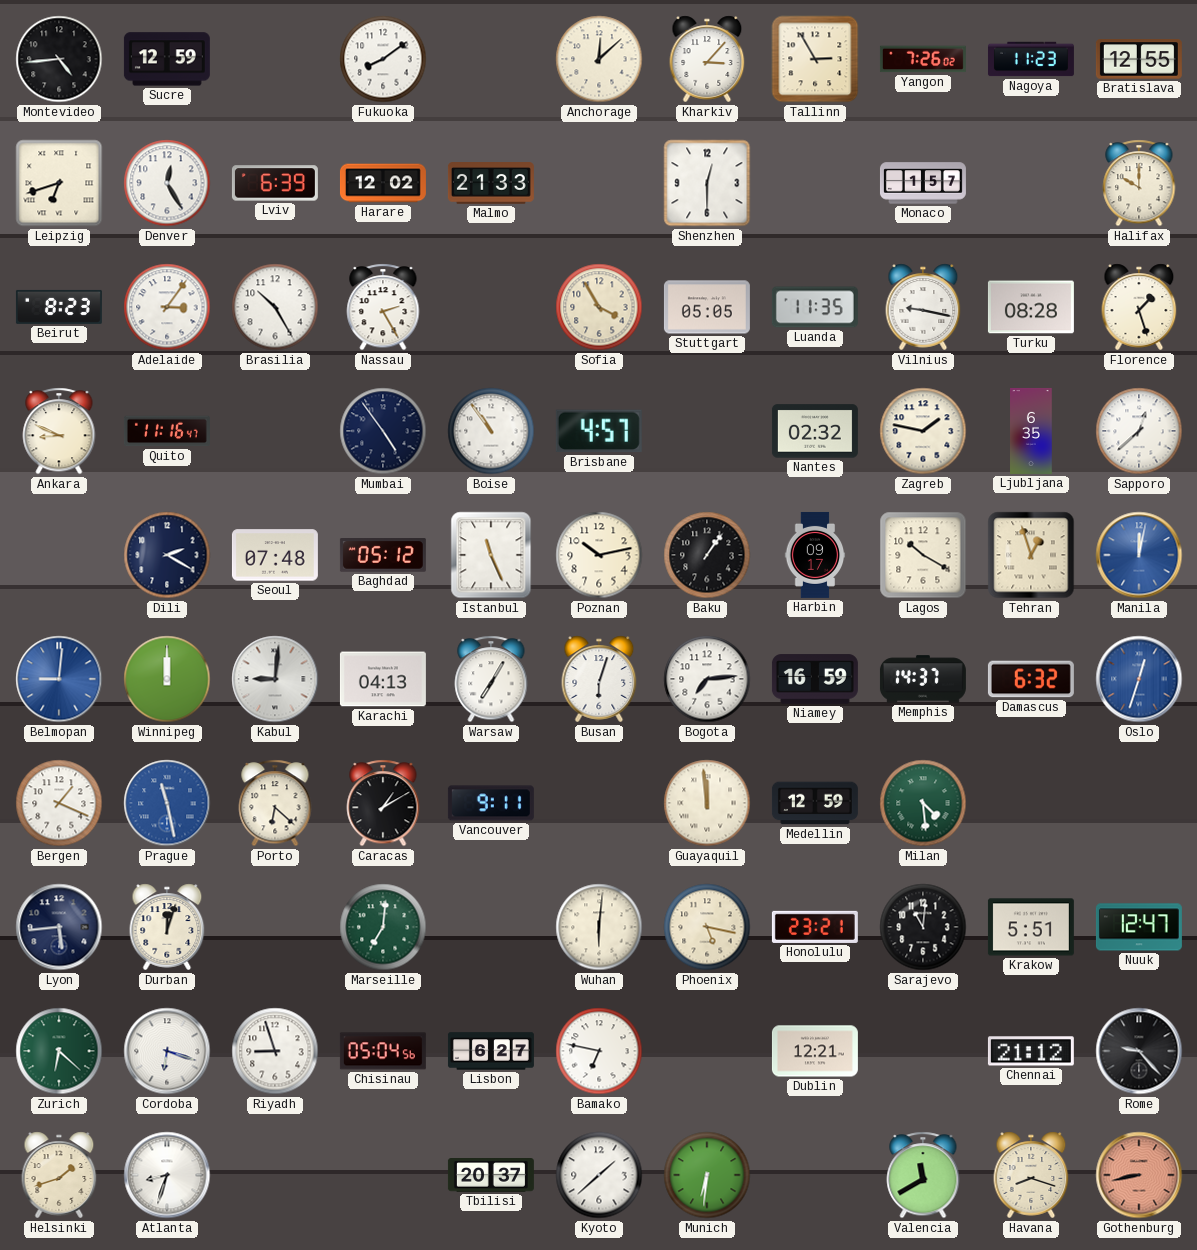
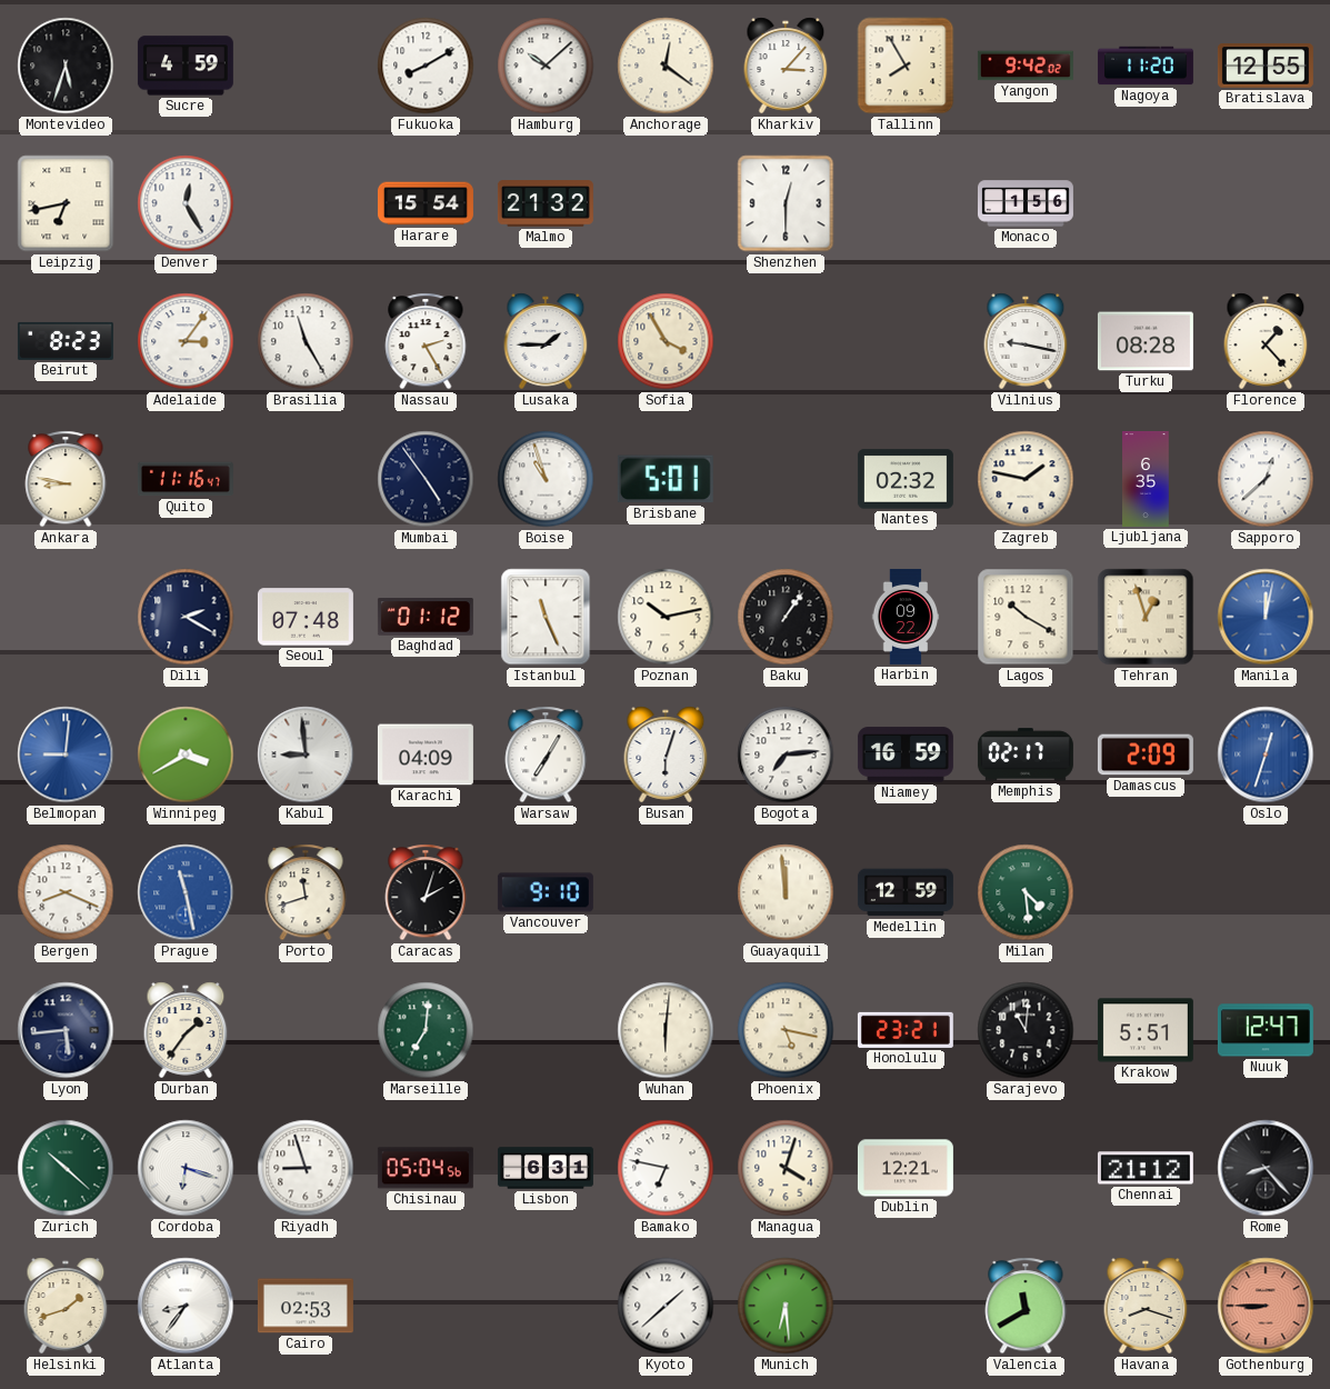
Montevideo: 4:44 -> 5:33 (66, 66)
Sucre: 12:59 -> 4:59 (186, 66)
Fukuoka: 8:09 -> 8:10 (426, 66)
Hamburg: none -> 10:08 (546, 66)
Anchorage: 12:08 -> 12:21 (666, 66)
Tallinn: 2:55 -> 7:55 (906, 66)
Yangon: 7:26 -> 9:42 (1026, 66)
Nagoya: 11:23 -> 11:20 (1146, 66)
Leipzig: 6:42 -> 6:43 (66, 203)
Lviv: 6:39 -> none (275, 183)
Harare: 12:02 -> 15:54 (426, 203)
Malmo: 21:33 -> 21:32 (546, 203)
Monaco: 1:57 -> 1:56 (1026, 203)
Halifax: 10:00 -> none (1139, 183)
Brasilia: 10:25 -> 11:25 (306, 341)
Lusaka: none -> 1:45 (546, 341)
Stuttgart: 05:05 -> none (707, 307)
Luanda: 11:35 -> none (815, 307)
Florence: 1:27 -> 1:23 (1266, 341)
Ankara: 8:49 -> 8:47 (66, 479)
Boise: 10:54 -> 10:57 (546, 479)
Brisbane: 4:57 -> 5:01 (666, 479)
Baghdad: 05:12 -> 01:12 (426, 618)
Harbin: 09:17 -> 09:22 (906, 617)
Winnipeg: 12:00 -> 3:40 (186, 755)
Kabul: 9:01 -> 8:59 (306, 755)
Karachi: 04:13 -> 04:09 (426, 755)
Memphis: 14:37 -> 02:17 (1026, 755)
Damascus: 6:32 -> 2:09 (1146, 755)
Bergen: 1:19 -> 8:19 (66, 892)
Porto: 6:22 -> 11:42 (306, 892)
Caracas: 1:10 -> 2:03 (426, 892)
Vancouver: 9:11 -> 9:10 (546, 892)
Durban: 12:03 -> 1:36 (186, 1030)
Zurich: 6:22 -> 10:22 (66, 1168)
Lisbon: 6:27 -> 6:31 (546, 1168)
Managua: none -> 4:03 (786, 1168)
Rome: 9:23 -> 8:23 (1266, 1168)
Atlanta: 8:33 -> 8:36 (186, 1306)
Cairo: none -> 02:53 (306, 1306)
Tbilisi: 20:37 -> none (491, 1175)
Munich: 6:31 -> 6:29 (786, 1306)
Gothenburg: 8:43 -> 8:45 (1266, 1306)
